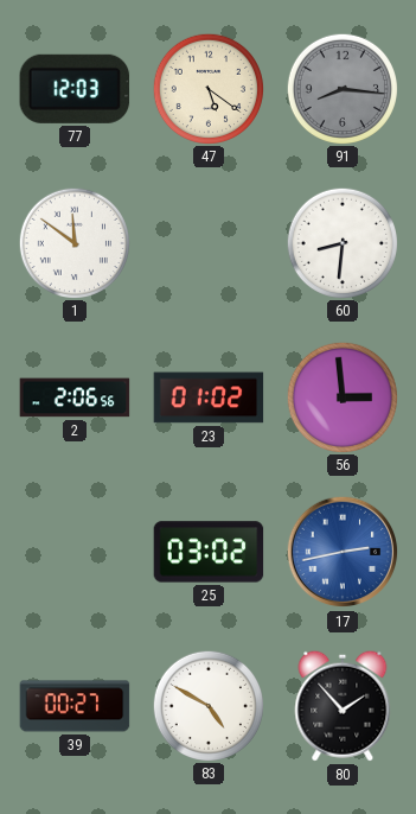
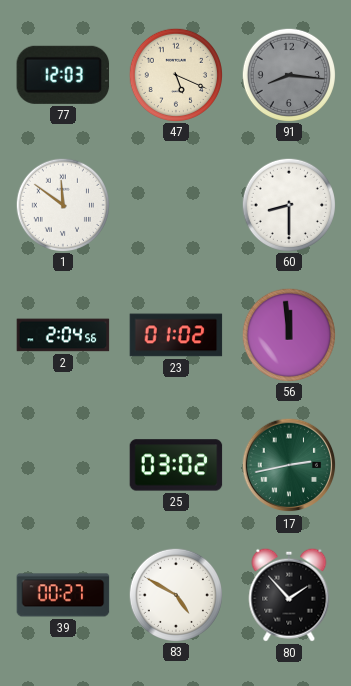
47: 5:21 -> 5:19 (175, 74)
60: 8:31 -> 8:30 (288, 204)
2: 2:06 -> 2:04 (63, 335)
56: 2:59 -> 11:59 (288, 334)
17 dial: blue -> green (289, 465)
